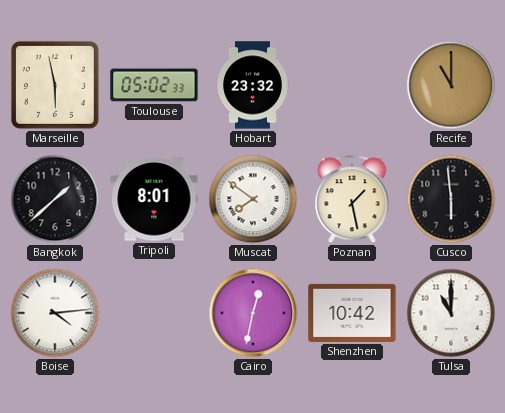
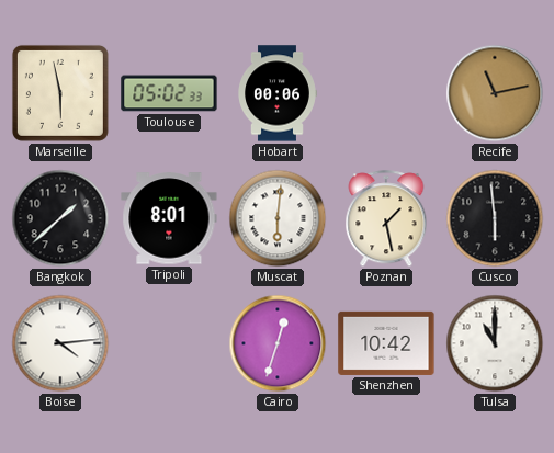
Hobart: 23:32 -> 00:06 (278, 93)
Recife: 11:00 -> 11:13 (495, 93)
Muscat: 7:51 -> 6:01 (278, 218)
Cairo: 12:32 -> 12:33 (278, 343)
